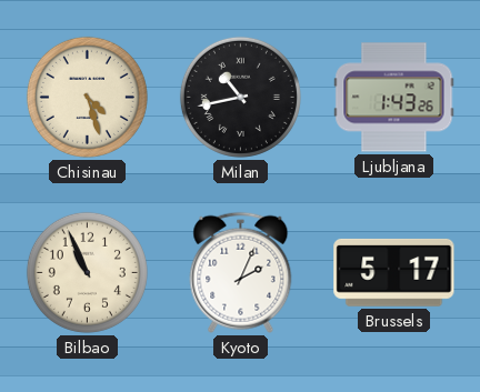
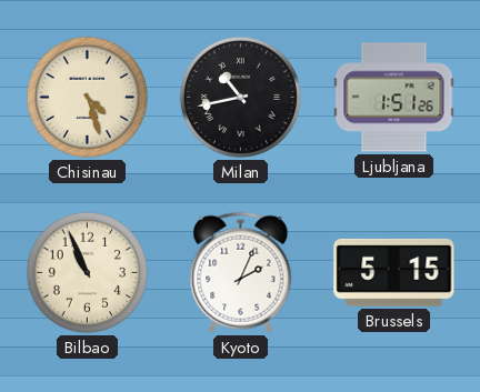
Ljubljana: 1:43 -> 1:51 (394, 98)
Brussels: 5:17 -> 5:15 (394, 272)
